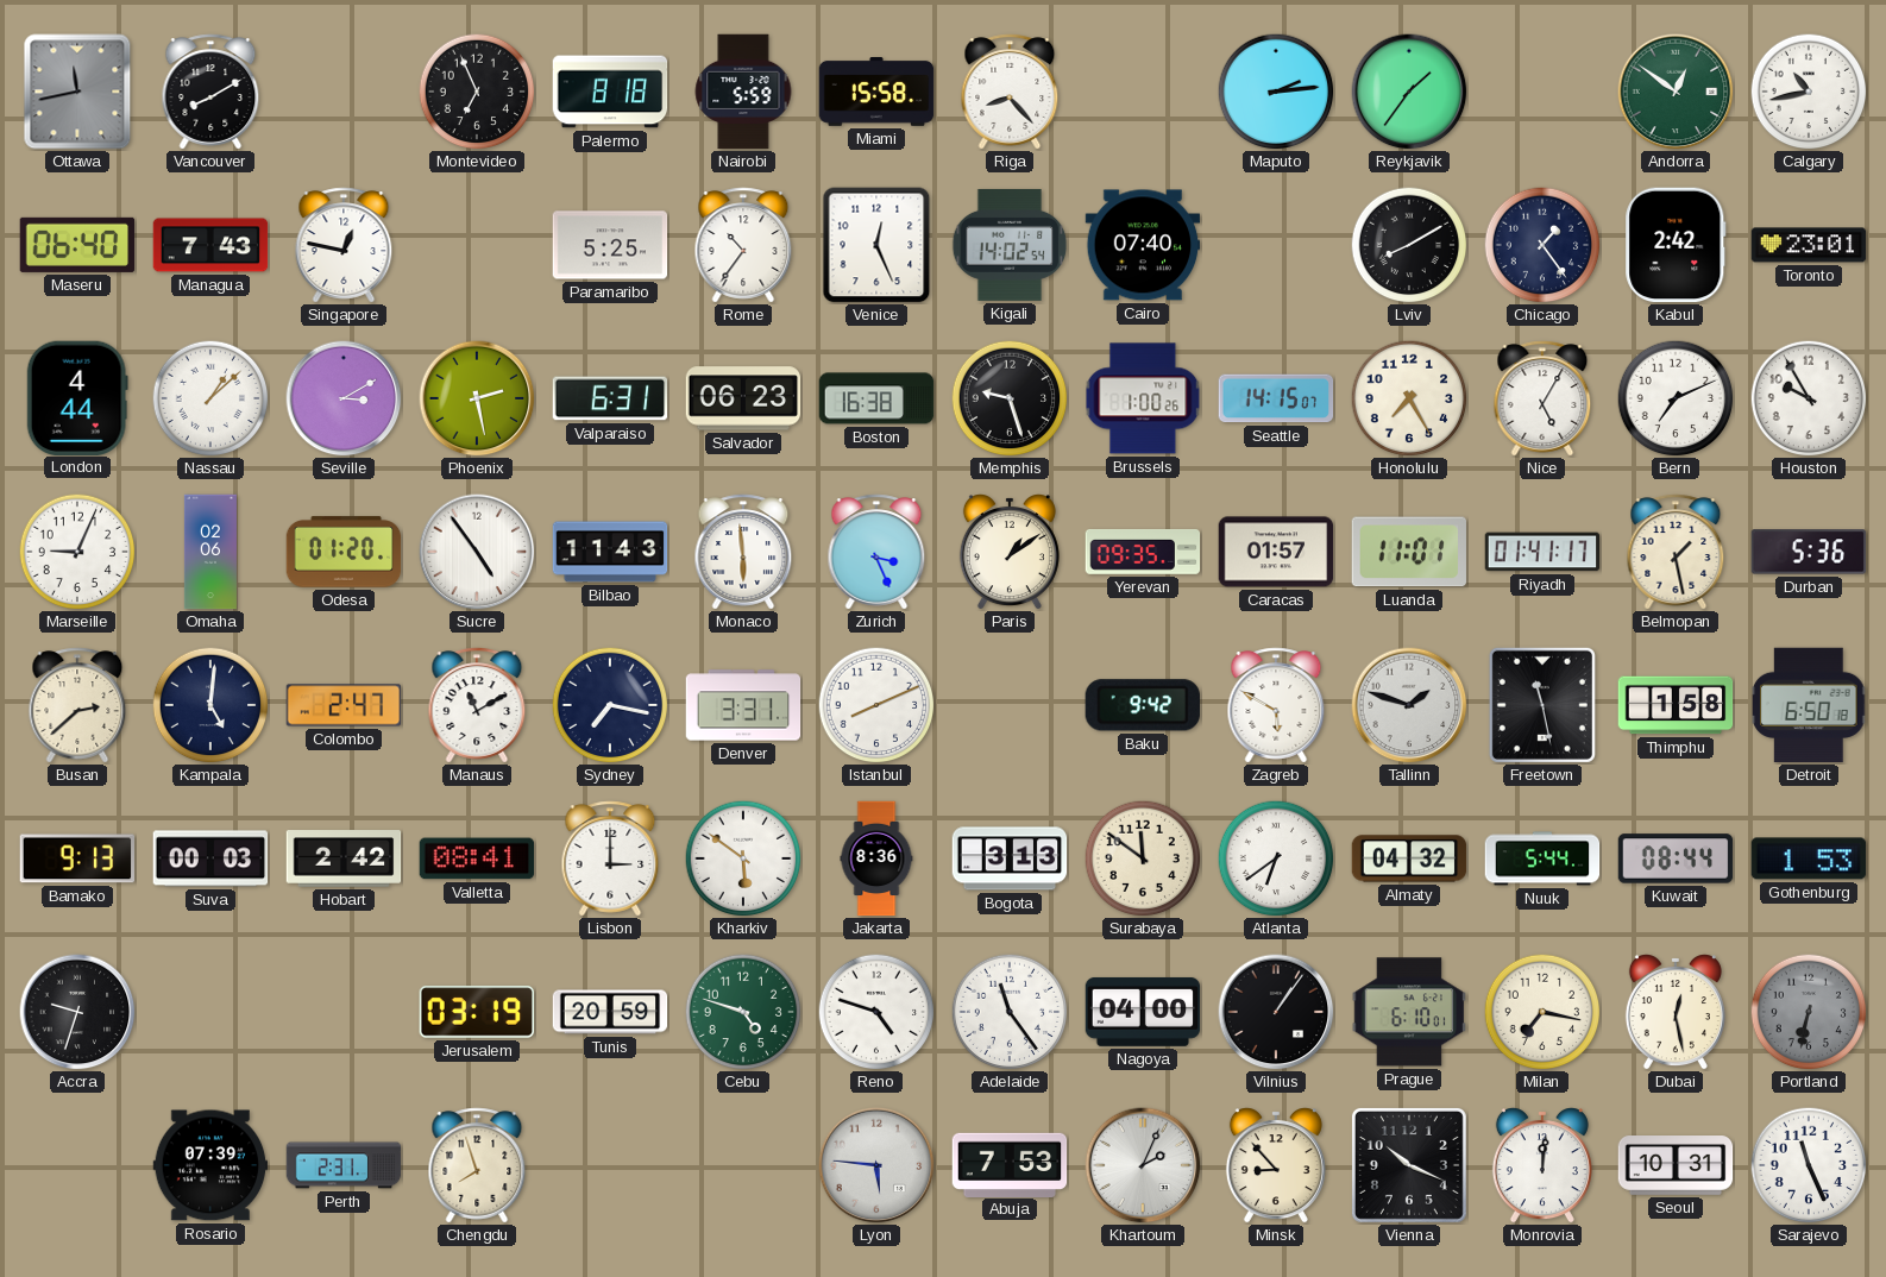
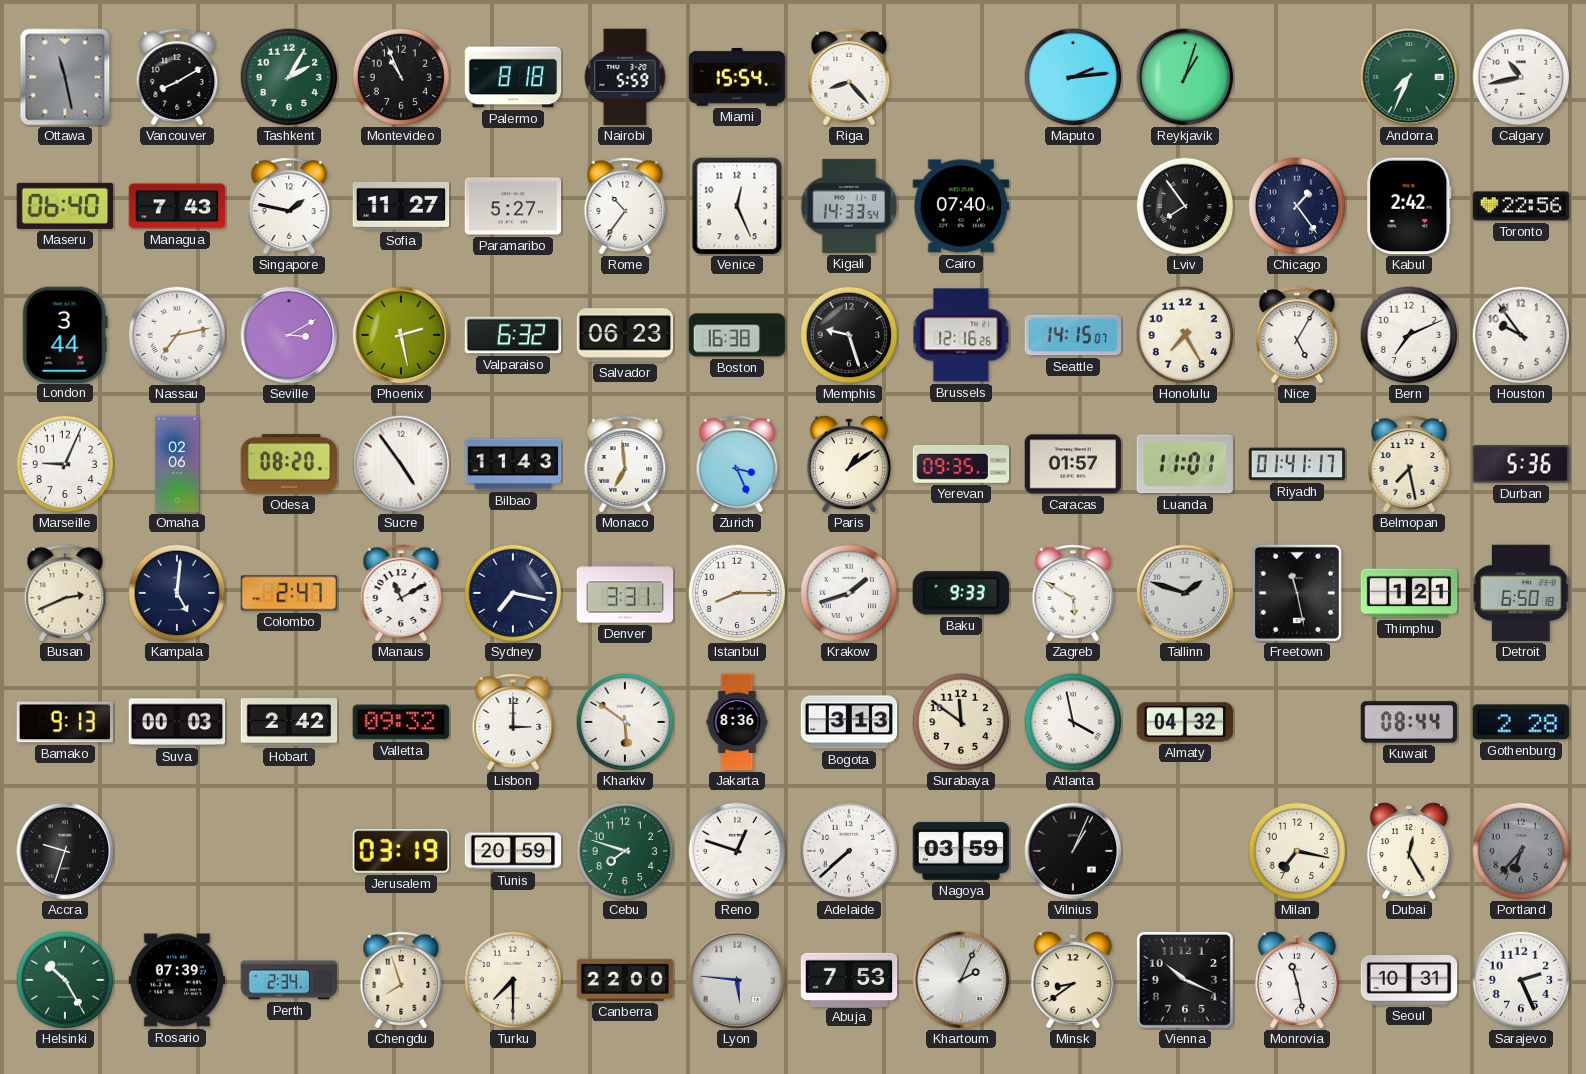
Ottawa: 11:43 -> 11:28 (65, 77)
Tashkent: none -> 2:05 (289, 77)
Montevideo: 6:56 -> 10:56 (401, 77)
Miami: 15:58 -> 15:54 (737, 78)
Reykjavik: 1:36 -> 1:03 (1185, 77)
Andorra: 12:51 -> 7:34 (1409, 77)
Singapore: 12:47 -> 1:47 (289, 206)
Sofia: none -> 11:27 (401, 206)
Paramaribo: 5:25 -> 5:27 (513, 206)
Kigali: 14:02 -> 14:33 (849, 206)
Lviv: 8:10 -> 7:54 (1185, 206)
Toronto: 23:01 -> 22:56 (1521, 206)
London: 4:44 -> 3:44 (65, 334)
Nassau: 1:08 -> 7:13 (177, 335)
Valparaiso: 6:31 -> 6:32 (513, 335)
Brussels: 1:00 -> 12:16 (961, 335)
Houston: 9:55 -> 9:54 (1521, 335)
Odesa: 01:20 -> 08:20 (289, 464)
Monaco: 5:59 -> 6:59 (625, 464)
Belmopan: 1:28 -> 7:28 (1409, 464)
Busan: 2:38 -> 2:41 (65, 593)
Istanbul: 8:11 -> 8:15 (737, 593)
Krakow: none -> 1:42 (849, 593)
Baku: 9:42 -> 9:33 (961, 593)
Thimphu: 1:58 -> 1:21 (1409, 593)
Valletta: 08:41 -> 09:32 (401, 722)
Atlanta: 6:39 -> 3:58 (1073, 722)
Nuuk: 5:44 -> none (1542, 858)
Gothenburg: 1:53 -> 2:28 (1521, 722)
Cebu: 4:48 -> 7:48 (625, 851)
Reno: 4:48 -> 12:48 (737, 851)
Adelaide: 11:24 -> 7:38 (849, 851)
Nagoya: 04:00 -> 03:59 (961, 851)
Vilnius: 1:06 -> 1:04 (1073, 851)
Prague: 6:10 -> none (1408, 1012)
Dubai: 12:28 -> 12:25 (1409, 851)
Portland: 6:32 -> 6:37 (1521, 851)
Helsinki: none -> 10:25 (65, 980)
Perth: 2:31 -> 2:34 (289, 980)
Turku: none -> 7:30 (513, 980)
Canberra: none -> 22:00 (625, 980)
Minsk: 8:53 -> 8:39 (1073, 980)
Monrovia: 12:01 -> 11:28 (1297, 980)
Sarajevo: 11:26 -> 2:26 (1521, 980)
